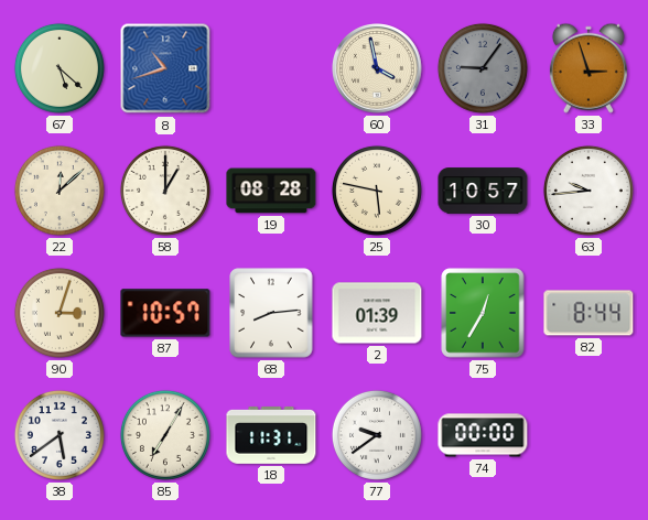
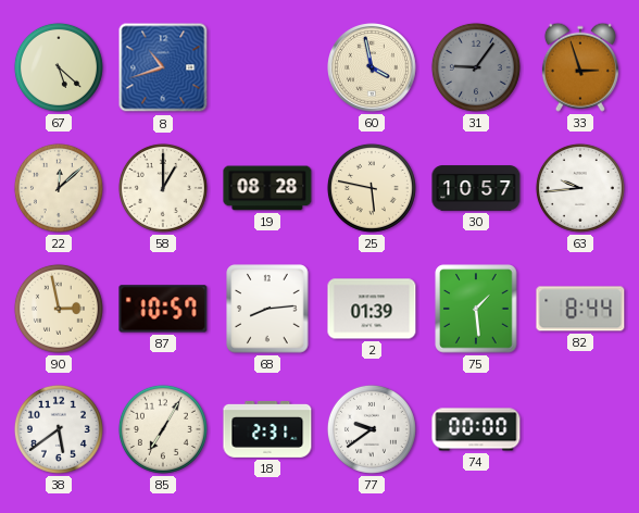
90: 3:03 -> 2:58 (59, 309)
75: 12:35 -> 1:29 (476, 309)
18: 11:31 -> 2:31 (267, 429)
